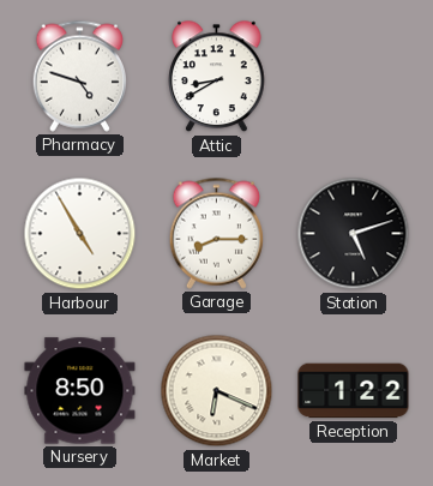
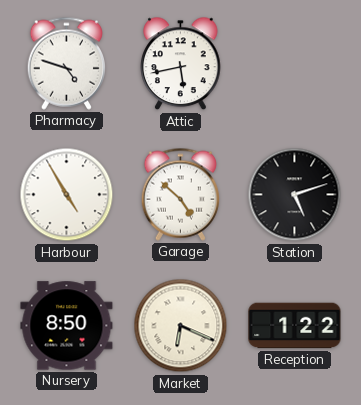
Attic: 8:40 -> 5:43 (181, 64)
Garage: 8:15 -> 4:52 (180, 194)
